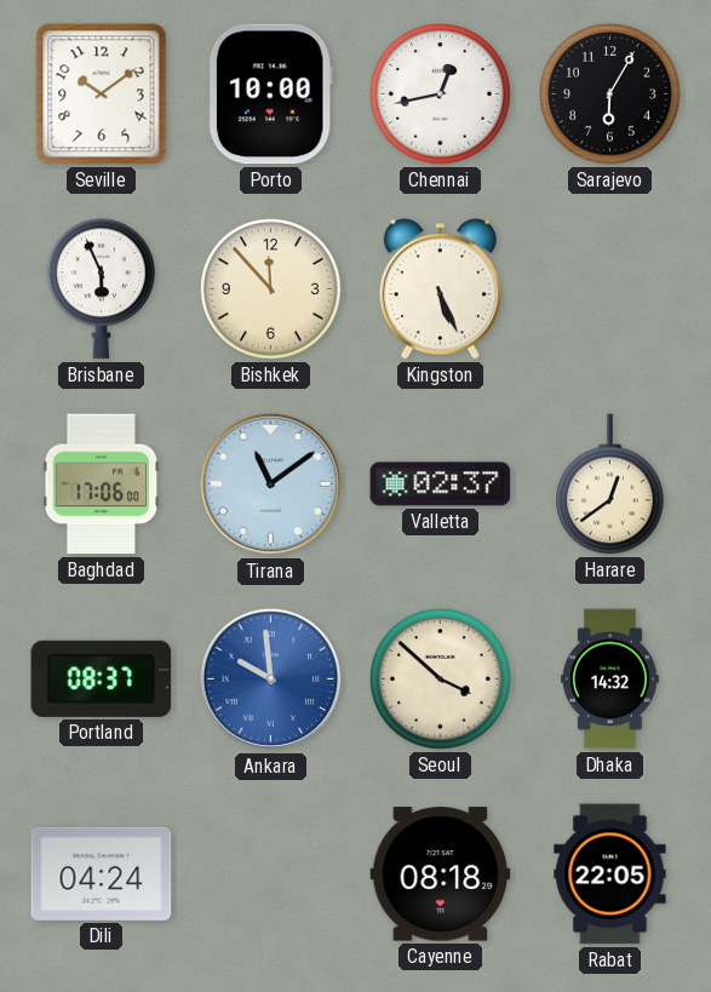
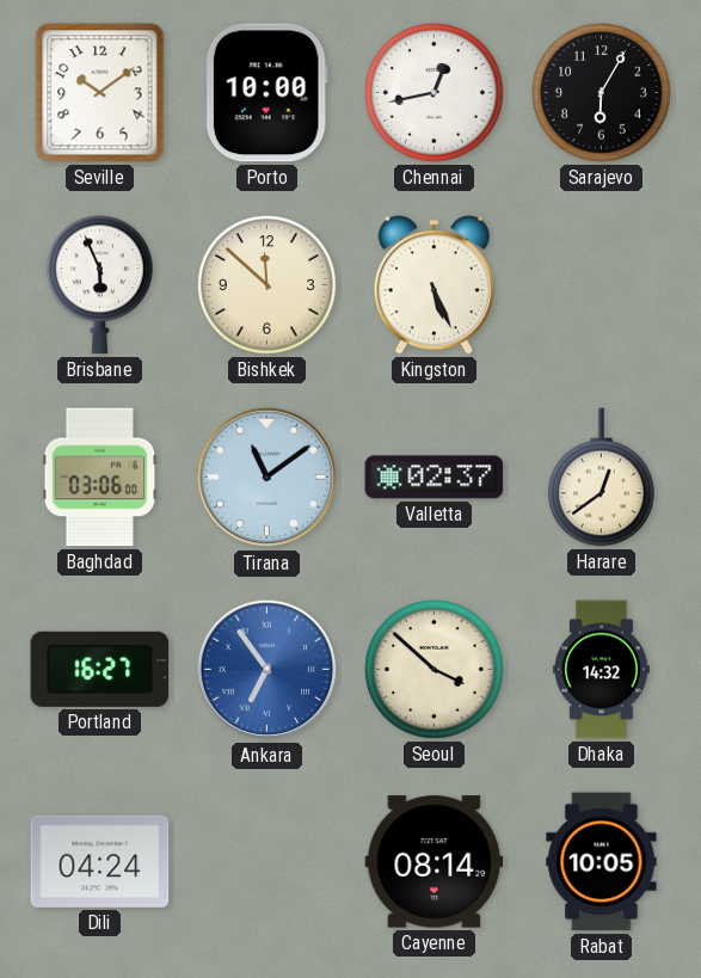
Bishkek: 11:53 -> 11:52 (268, 285)
Baghdad: 17:06 -> 03:06 (100, 478)
Portland: 08:37 -> 16:27 (100, 669)
Ankara: 9:59 -> 6:54 (268, 670)
Cayenne: 08:18 -> 08:14 (435, 862)
Rabat: 22:05 -> 10:05 (602, 862)
